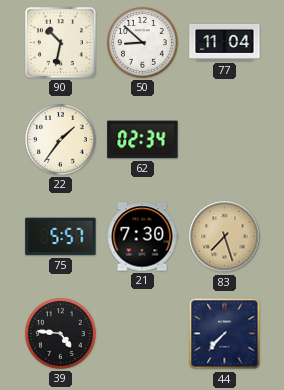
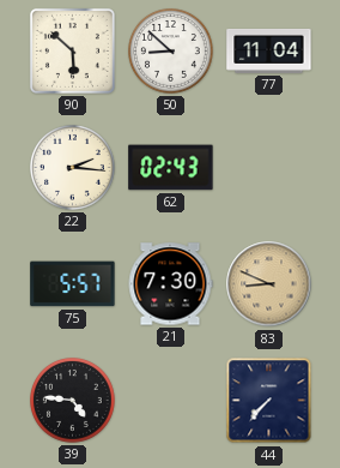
90: 10:32 -> 5:52 (72, 50)
22: 1:36 -> 2:16 (73, 168)
62: 02:34 -> 02:43 (171, 168)
83: 7:27 -> 8:49 (269, 284)
